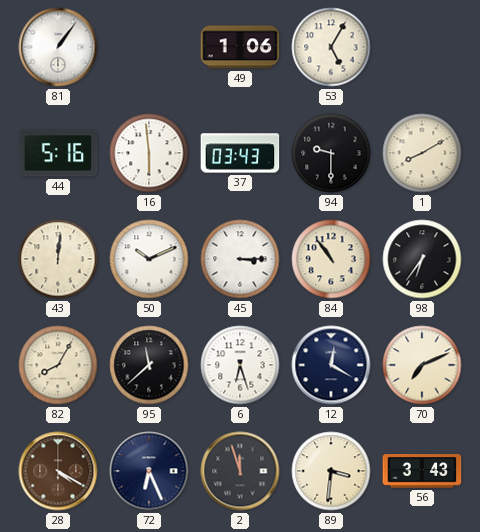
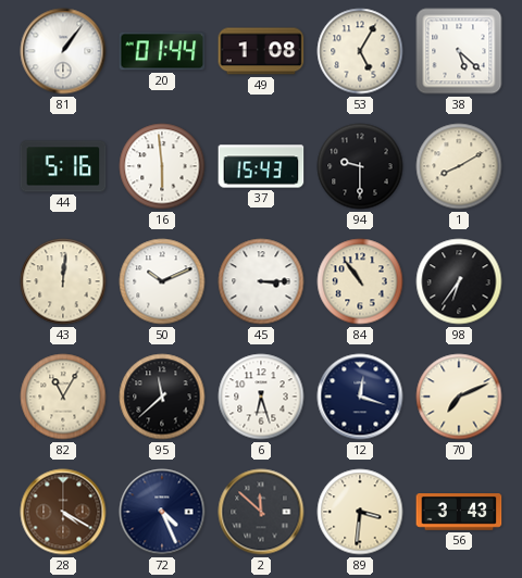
20: none -> 01:44 (162, 51)
49: 1:06 -> 1:08 (261, 51)
38: none -> 5:22 (459, 51)
37: 03:43 -> 15:43 (261, 166)
82: 8:05 -> 11:05 (63, 397)
12: 12:20 -> 12:18 (360, 397)
72: 6:26 -> 4:26 (162, 512)
2: 11:57 -> 11:52 (261, 512)
